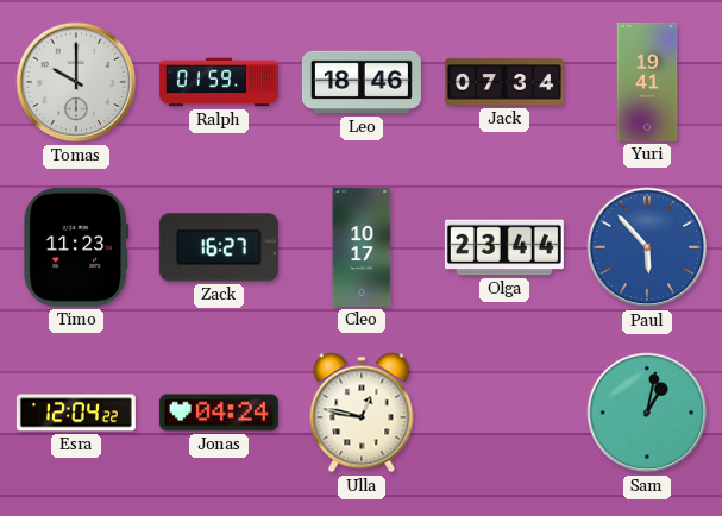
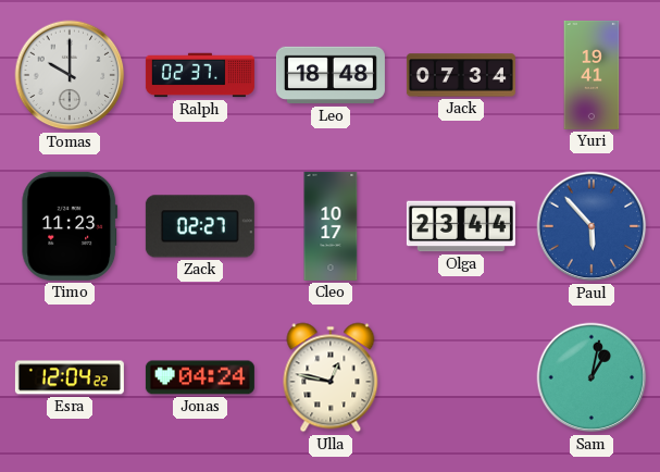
Ralph: 01:59 -> 02:37 (200, 75)
Leo: 18:46 -> 18:48 (331, 75)
Zack: 16:27 -> 02:27 (200, 226)
